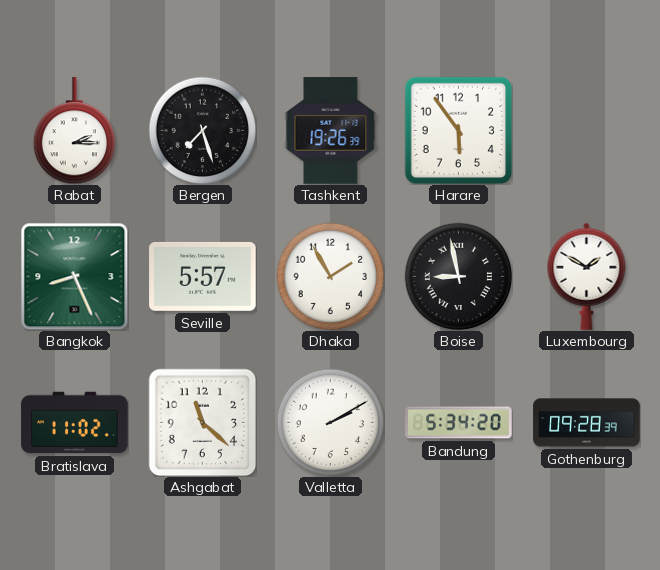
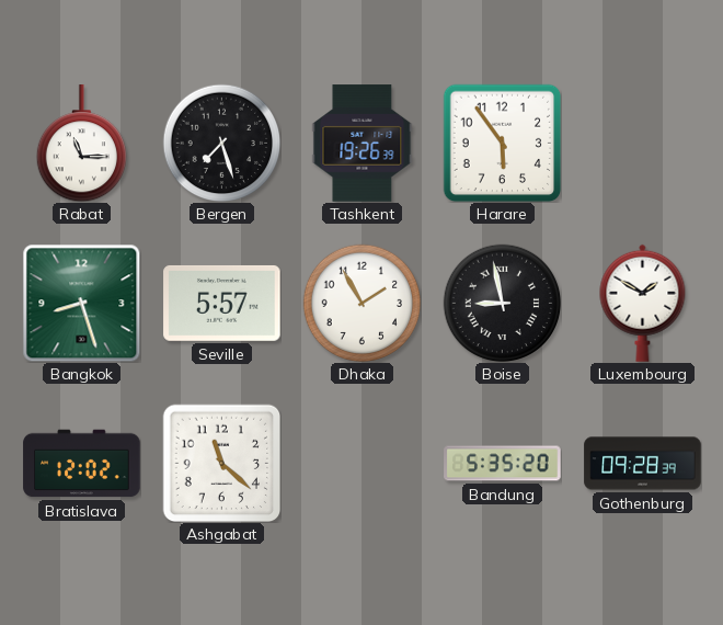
Rabat: 2:15 -> 11:15 (81, 144)
Bangkok: 8:26 -> 8:27 (81, 303)
Bratislava: 11:02 -> 12:02 (82, 464)
Valletta: 2:10 -> none (330, 422)
Bandung: 5:34 -> 5:35 (503, 464)
